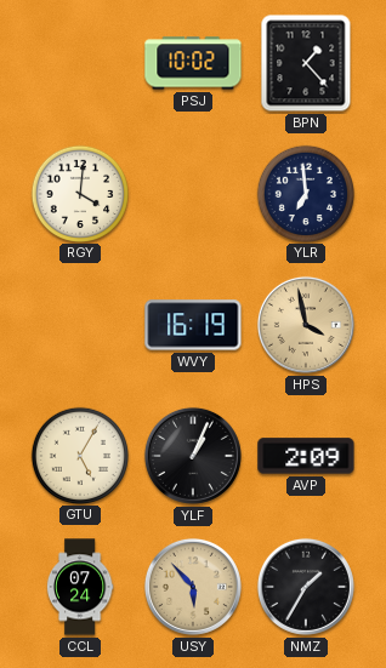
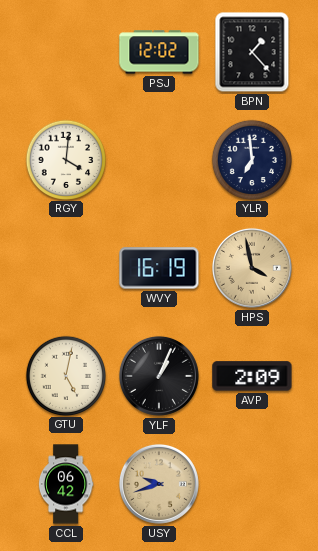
PSJ: 10:02 -> 12:02 (159, 52)
GTU: 5:05 -> 5:02 (65, 375)
CCL: 07:24 -> 06:42 (66, 484)
USY: 5:53 -> 9:42 (159, 484)
NMZ: 1:35 -> none (306, 587)
